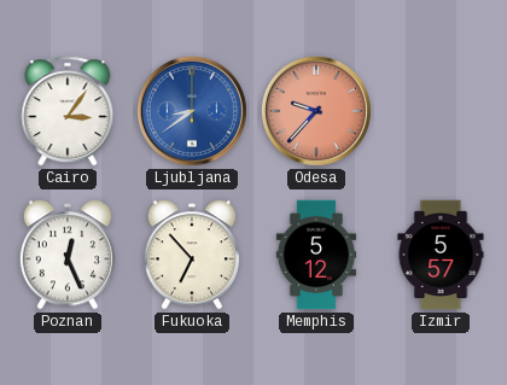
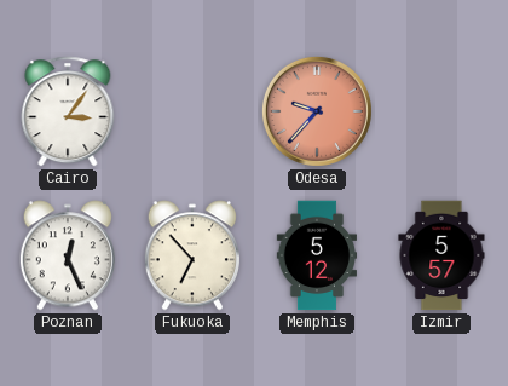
Ljubljana: 8:39 -> none (192, 111)
